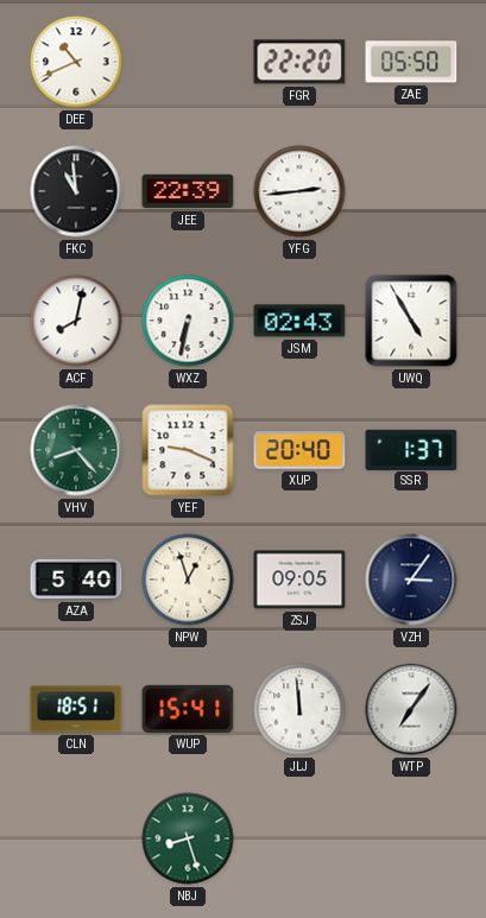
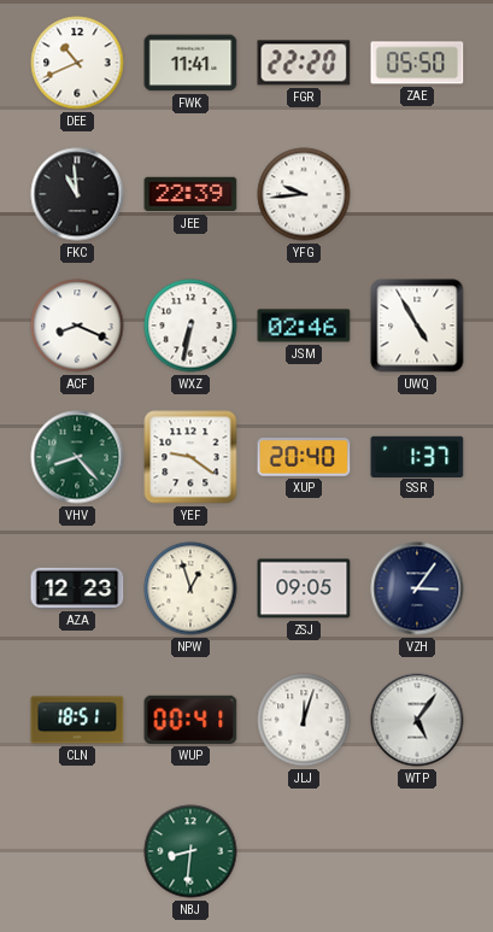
FWK: none -> 11:41 (190, 63)
YFG: 2:44 -> 9:44 (304, 194)
ACF: 8:02 -> 8:19 (77, 326)
JSM: 02:43 -> 02:46 (304, 326)
YEF: 9:19 -> 9:21 (190, 457)
AZA: 5:40 -> 12:23 (77, 588)
WUP: 15:41 -> 00:41 (190, 720)
JLJ: 11:59 -> 12:03 (304, 720)
WTP: 7:06 -> 5:06 (417, 720)
NBJ: 8:27 -> 8:31 (190, 851)
